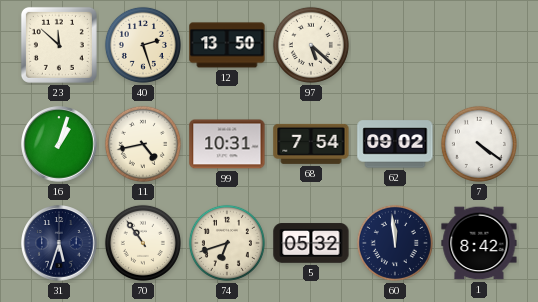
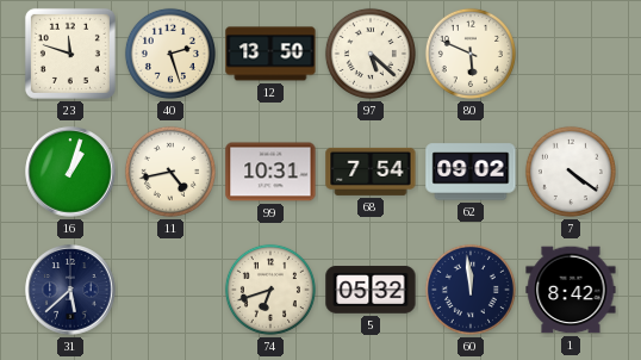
23: 11:52 -> 11:48 (70, 54)
80: none -> 5:49 (471, 54)
31: 5:33 -> 5:38 (70, 290)
70: 10:54 -> none (143, 243)
